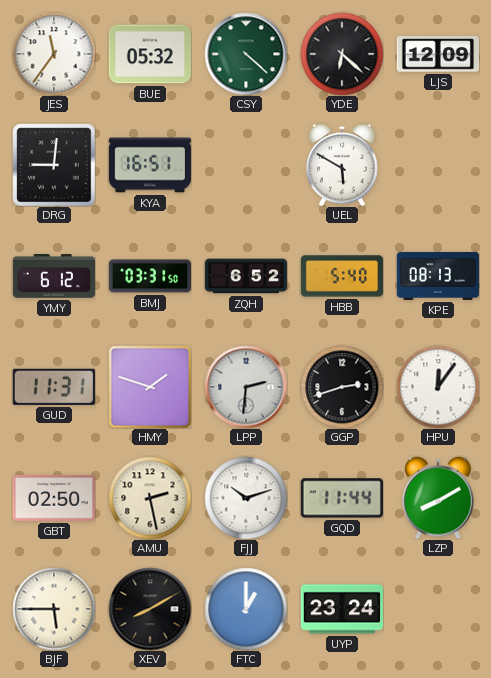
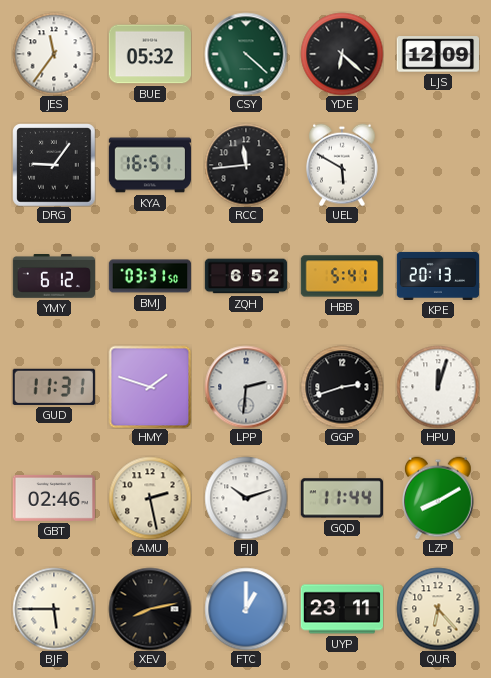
DRG: 9:01 -> 9:06 (54, 165)
RCC: none -> 11:44 (246, 165)
HBB: 5:40 -> 5:41 (342, 276)
KPE: 08:13 -> 20:13 (438, 276)
HPU: 12:06 -> 12:03 (438, 387)
GBT: 02:50 -> 02:46 (53, 498)
XEV: 8:10 -> 8:13 (150, 609)
UYP: 23:24 -> 23:11 (342, 609)
QUR: none -> 6:23 (438, 609)
